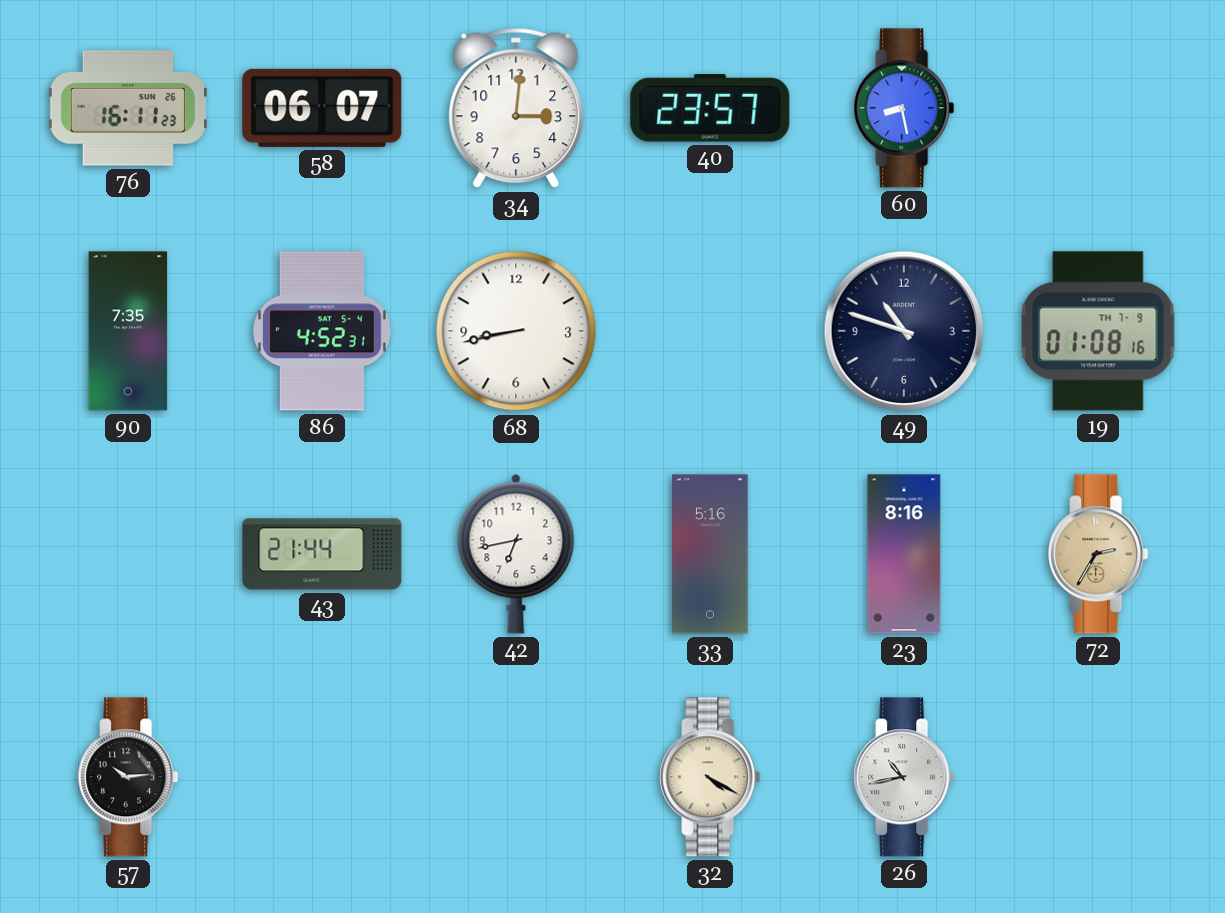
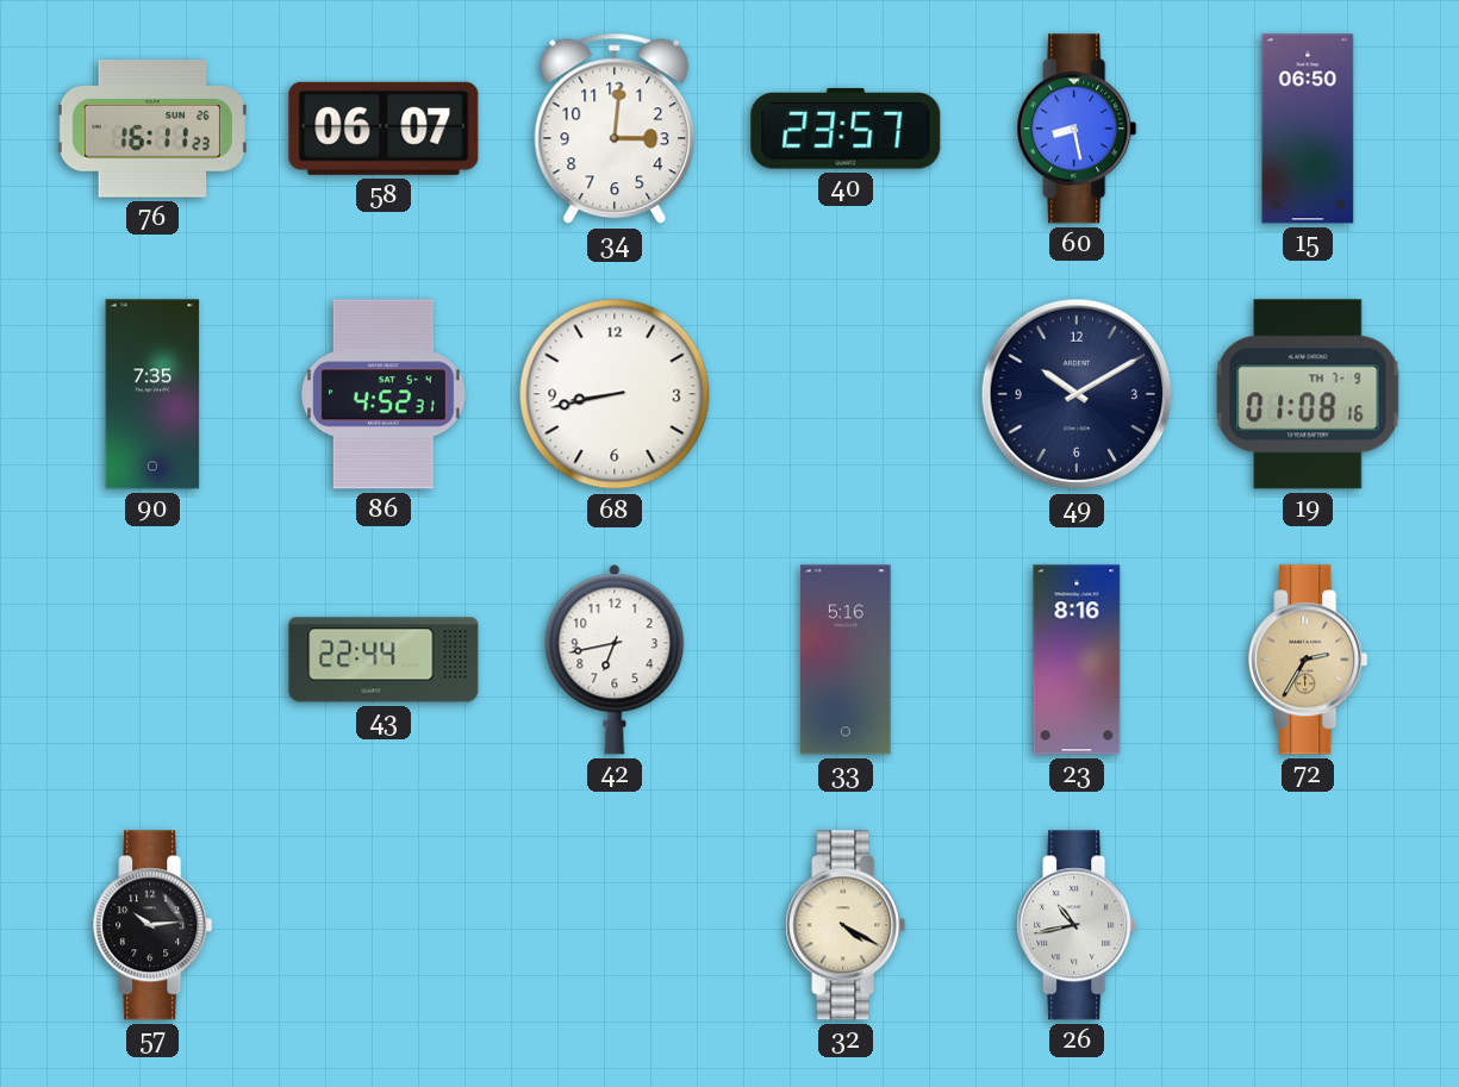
15: none -> 06:50 (1308, 129)
49: 10:48 -> 10:10 (1077, 394)
43: 21:44 -> 22:44 (384, 660)
